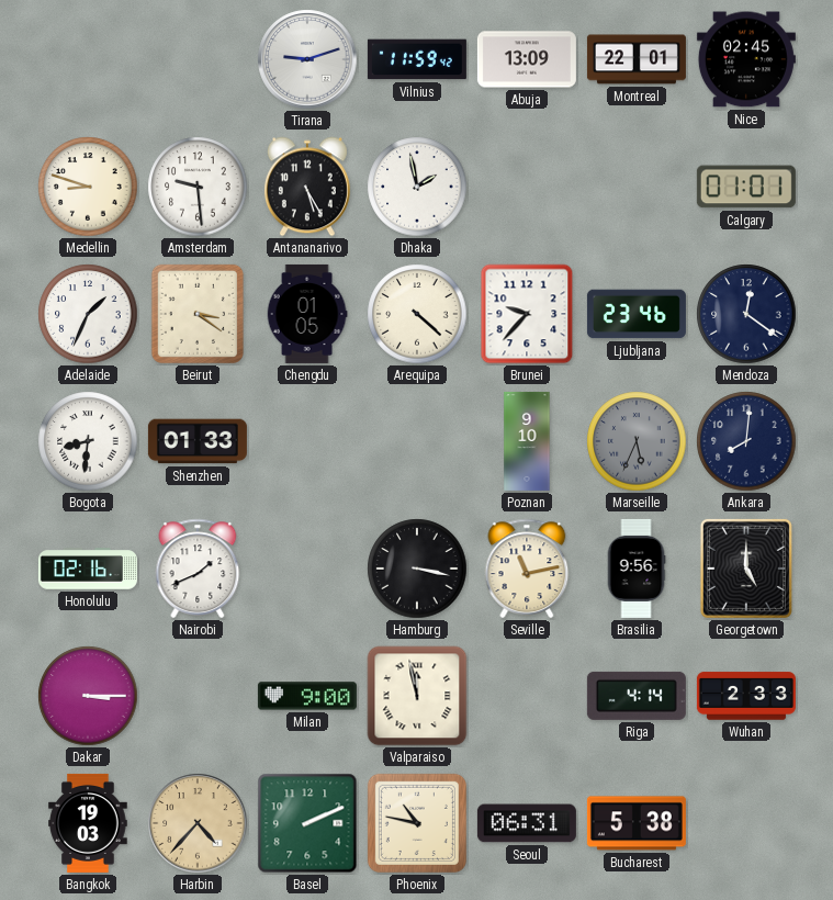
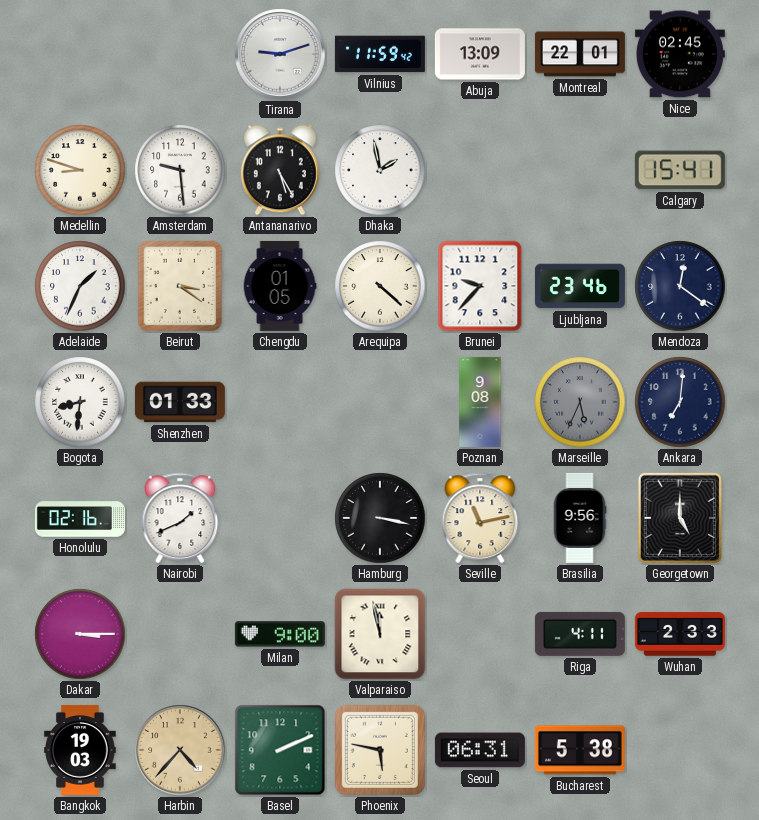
Calgary: 01:01 -> 15:41 (680, 170)
Poznan: 9:10 -> 9:08 (480, 402)
Ankara: 8:01 -> 7:01 (680, 402)
Riga: 4:14 -> 4:11 (580, 634)
Phoenix: 10:47 -> 5:47 (380, 750)
